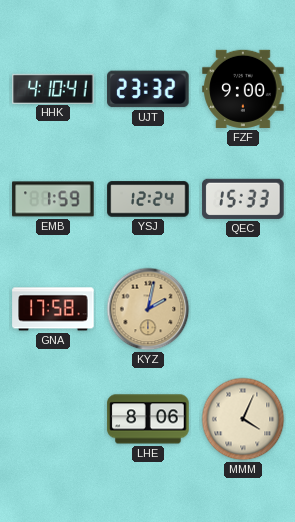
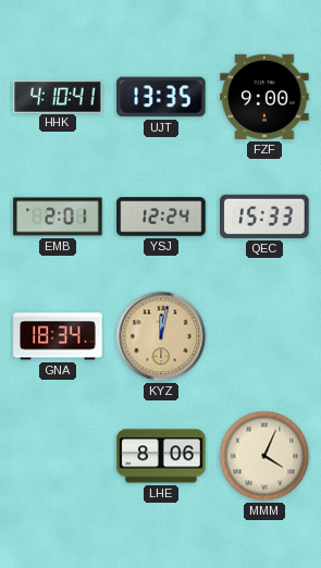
UJT: 23:32 -> 13:35 (161, 97)
EMB: 1:59 -> 2:01 (58, 217)
GNA: 17:58 -> 18:34 (58, 336)
KYZ: 2:02 -> 12:02 (161, 336)
